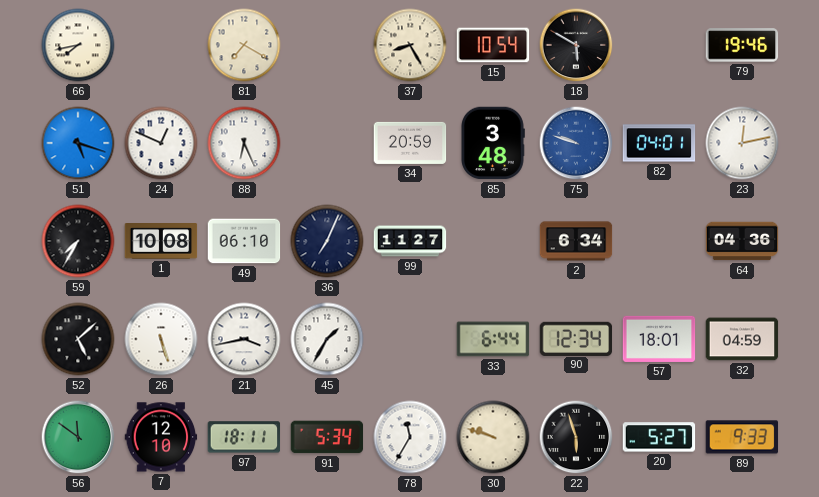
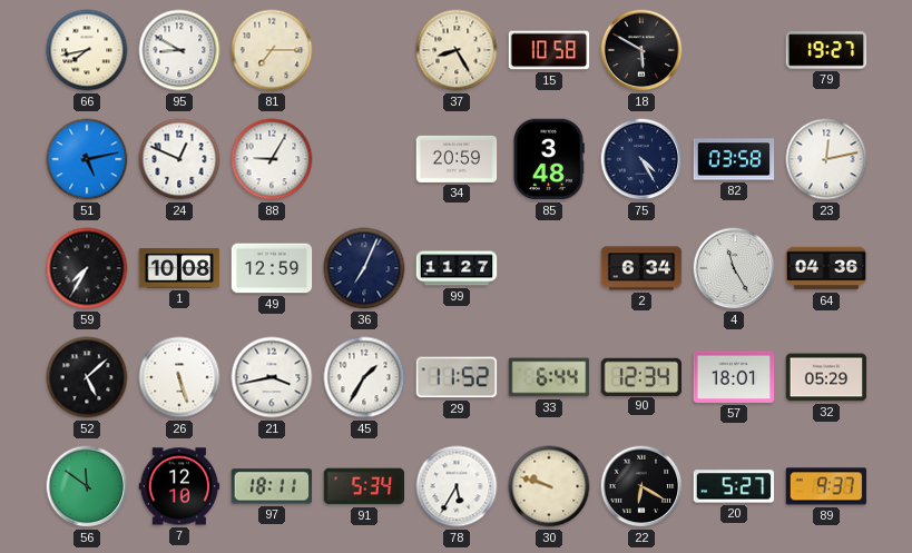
95: none -> 8:50 (179, 50)
81: 7:20 -> 7:15 (272, 50)
15: 10:54 -> 10:58 (549, 50)
79: 19:46 -> 19:27 (826, 50)
51: 5:18 -> 5:13 (87, 159)
88: 6:26 -> 9:05 (272, 159)
75: 9:48 -> 4:25 (641, 159)
75 dial: blue -> navy (641, 159)
82: 04:01 -> 03:58 (734, 159)
49: 06:10 -> 12:59 (272, 268)
4: none -> 11:25 (734, 268)
29: none -> 11:52 (457, 377)
32: 04:59 -> 05:29 (826, 377)
78: 11:35 -> 5:35 (457, 486)
22: 5:57 -> 6:20 (641, 486)
89: 9:33 -> 9:37 (826, 486)
